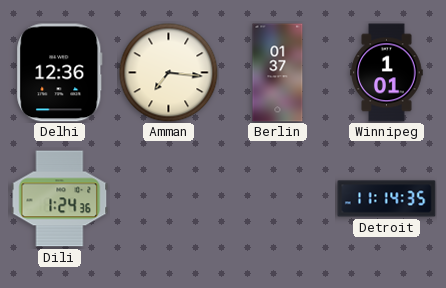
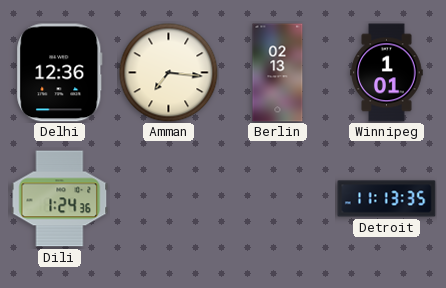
Berlin: 01:37 -> 02:13 (278, 73)
Detroit: 11:14 -> 11:13 (387, 199)
